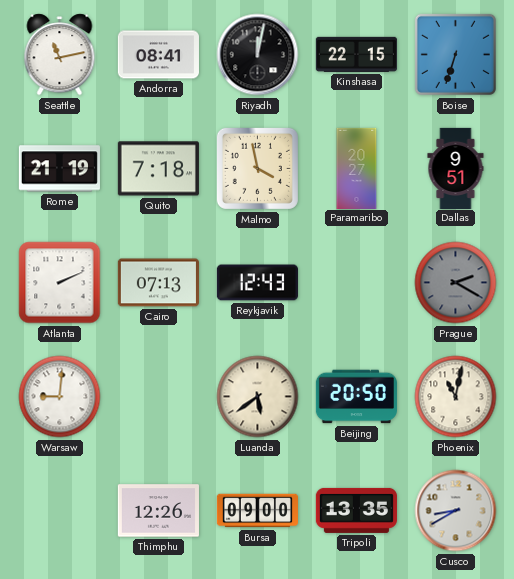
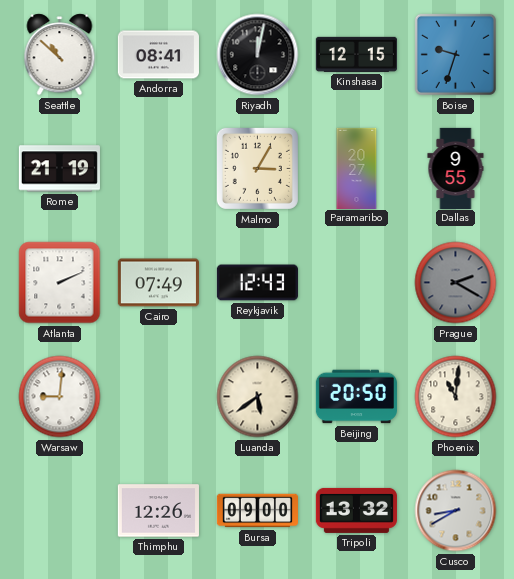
Seattle: 11:13 -> 10:52 (60, 55)
Kinshasa: 22:15 -> 12:15 (356, 54)
Boise: 6:33 -> 9:33 (455, 54)
Quito: 7:18 -> none (158, 169)
Malmo: 3:58 -> 3:05 (257, 168)
Dallas: 9:51 -> 9:55 (456, 168)
Cairo: 07:13 -> 07:49 (158, 283)
Phoenix: 11:02 -> 11:01 (456, 397)
Tripoli: 13:35 -> 13:32 (356, 510)
